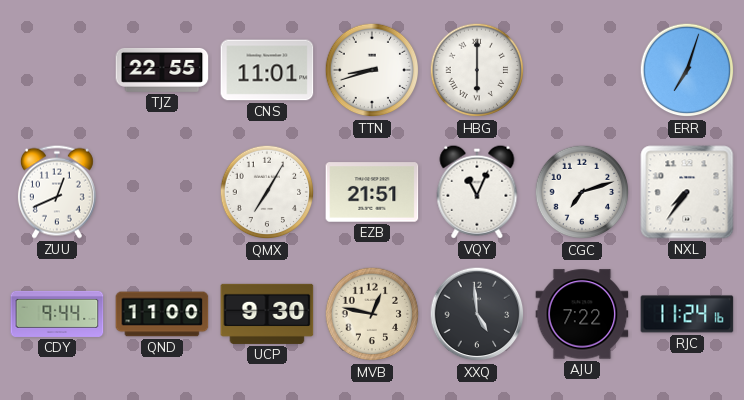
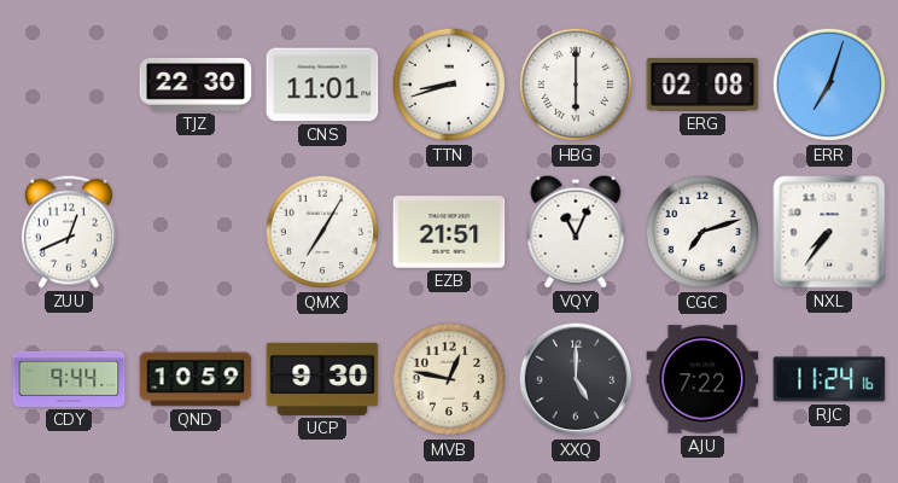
TJZ: 22:55 -> 22:30 (196, 85)
ERG: none -> 02:08 (702, 86)
QND: 11:00 -> 10:59 (196, 379)
XXQ: 4:59 -> 5:00 (576, 379)
